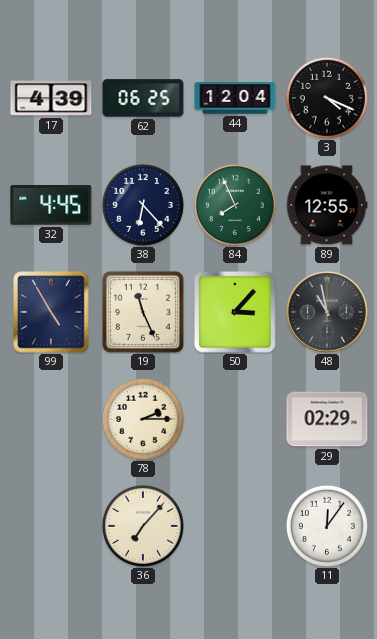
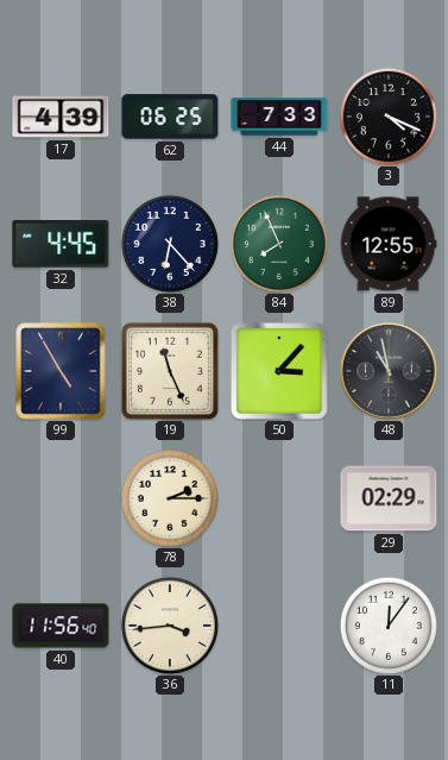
44: 12:04 -> 7:33 (279, 117)
40: none -> 11:56 (61, 626)
36: 7:07 -> 3:44 (170, 626)
